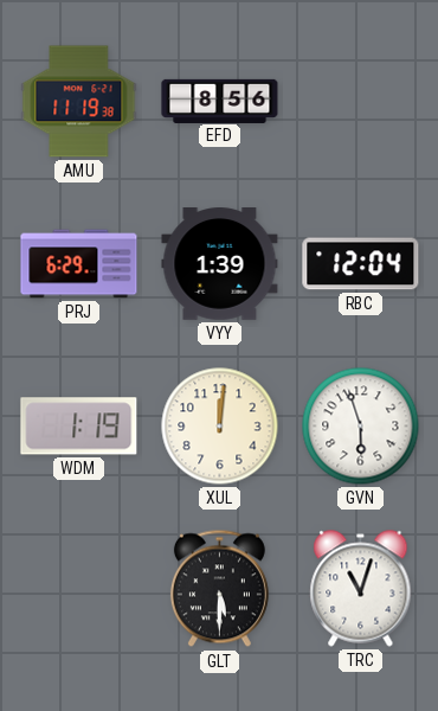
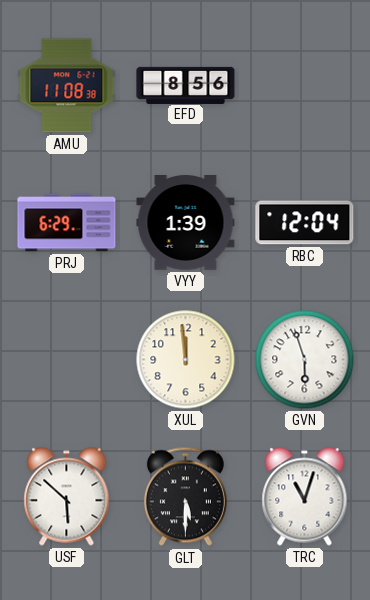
AMU: 11:19 -> 11:08 (67, 86)
WDM: 1:19 -> none (79, 427)
XUL: 12:01 -> 11:59 (186, 360)
USF: none -> 5:52 (67, 497)
